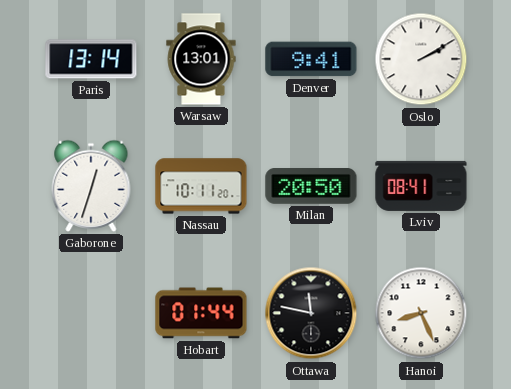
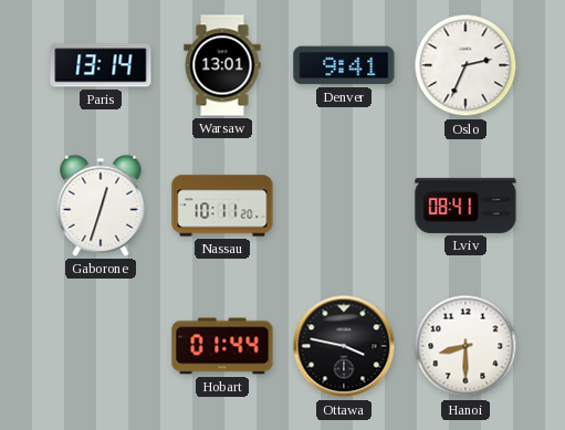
Oslo: 2:10 -> 2:34 (465, 65)
Milan: 20:50 -> none (311, 187)
Ottawa: 11:47 -> 3:47 (344, 346)
Hanoi: 8:26 -> 8:30 (465, 346)
